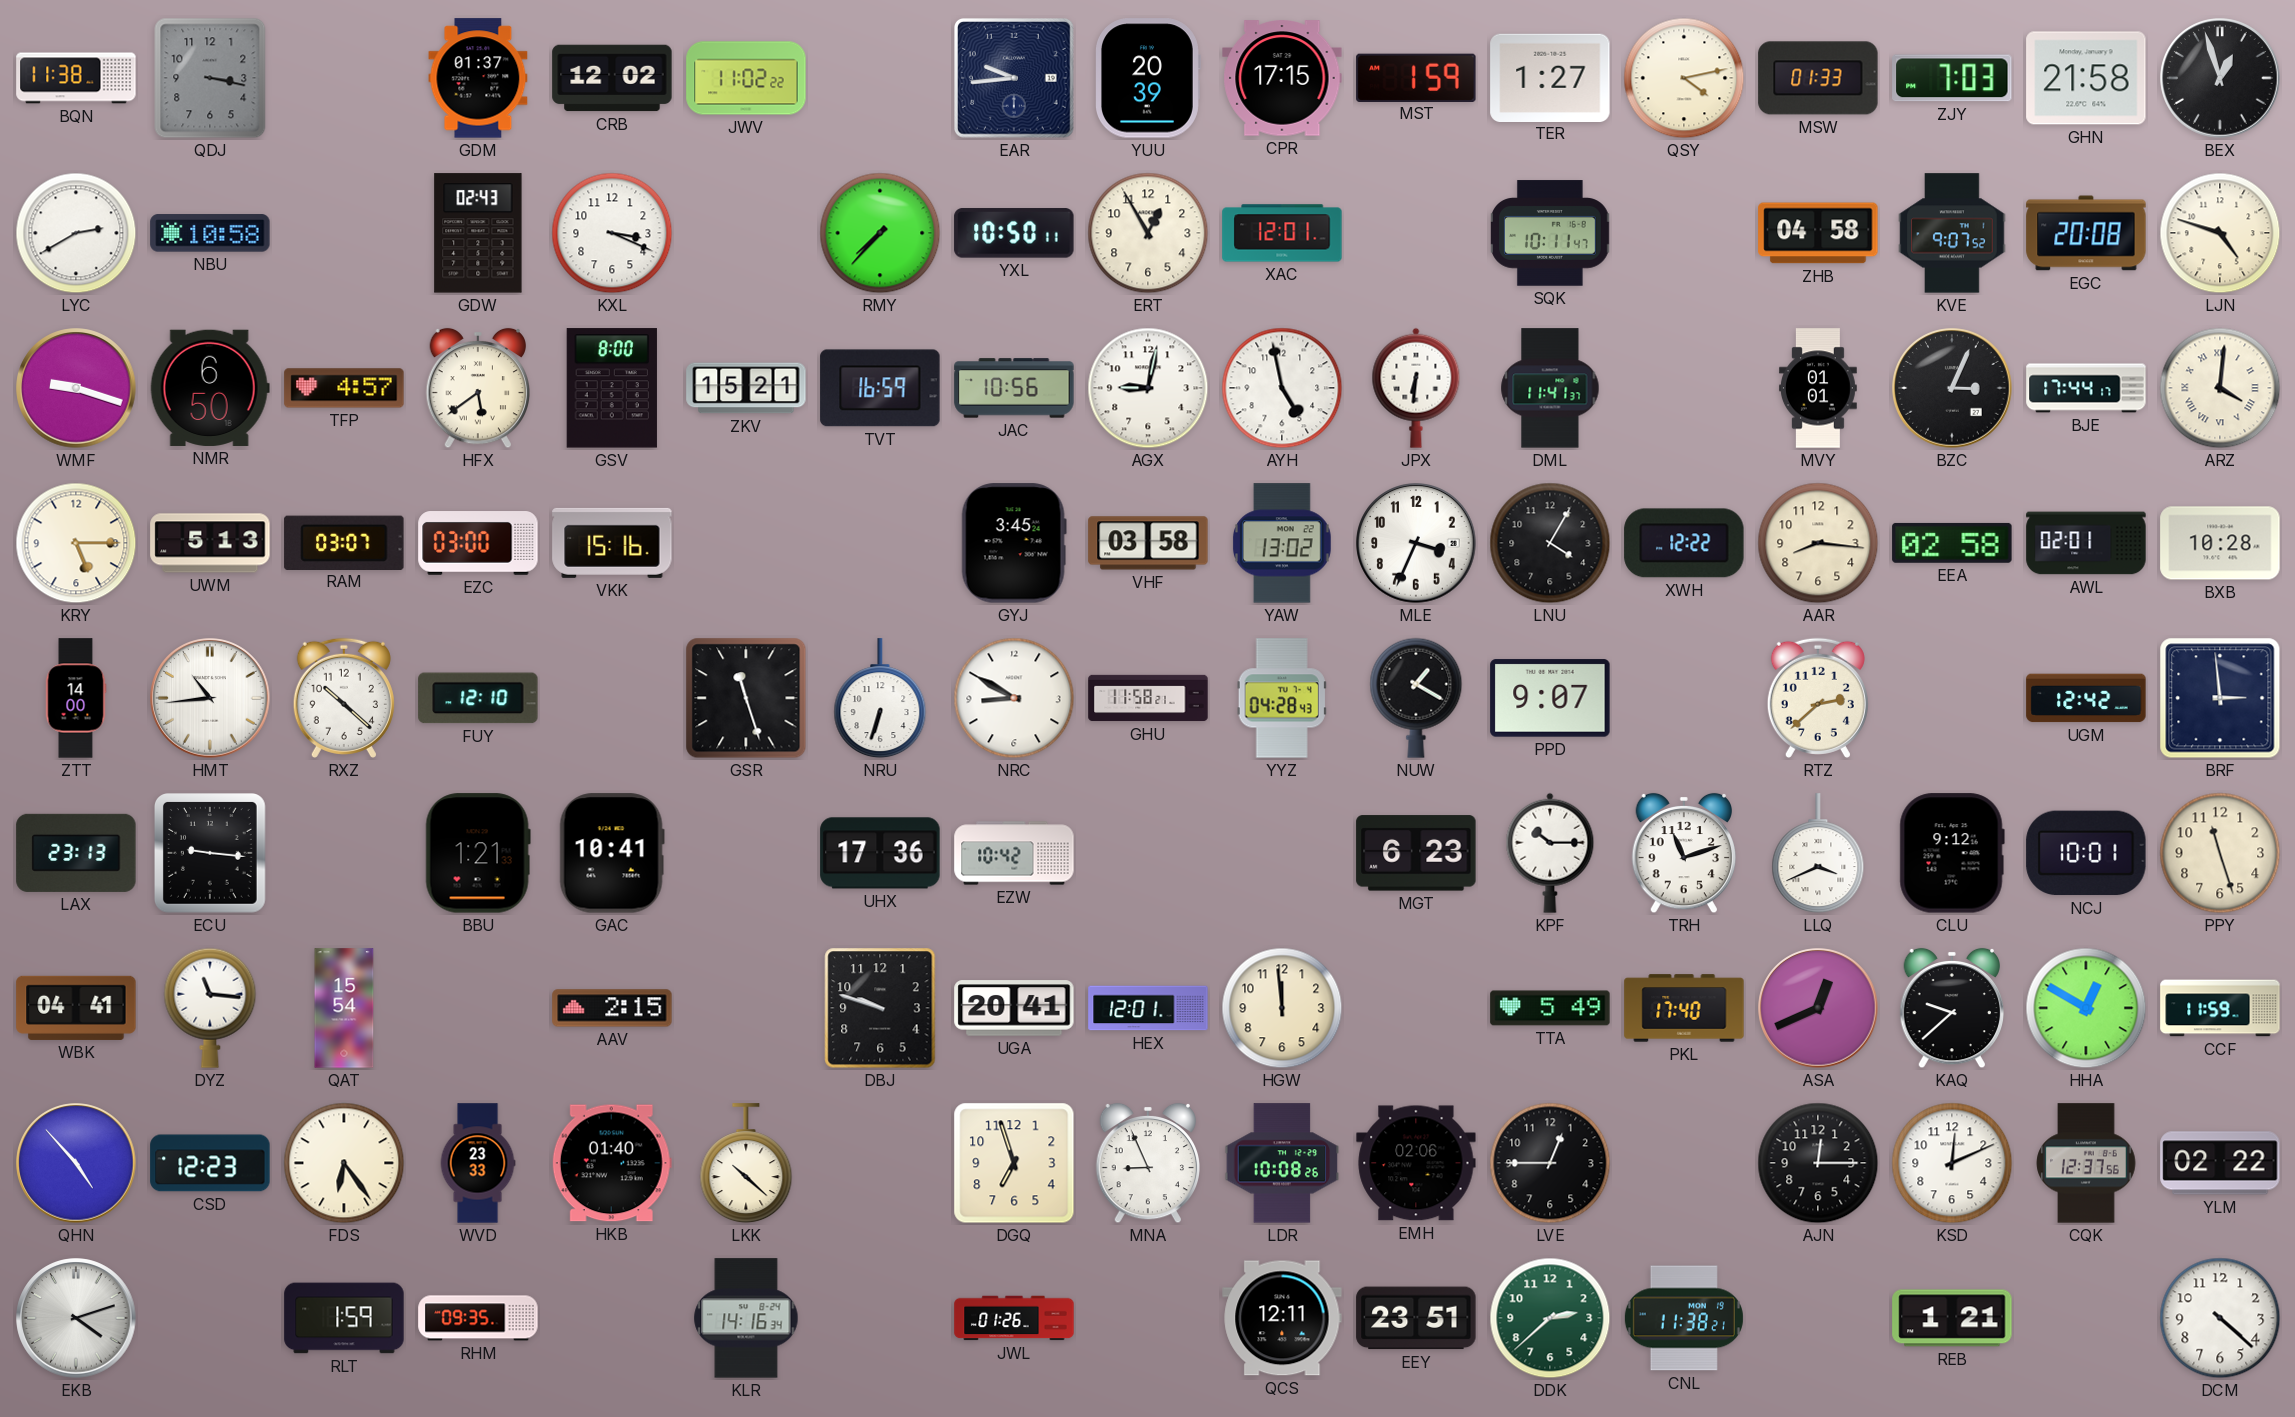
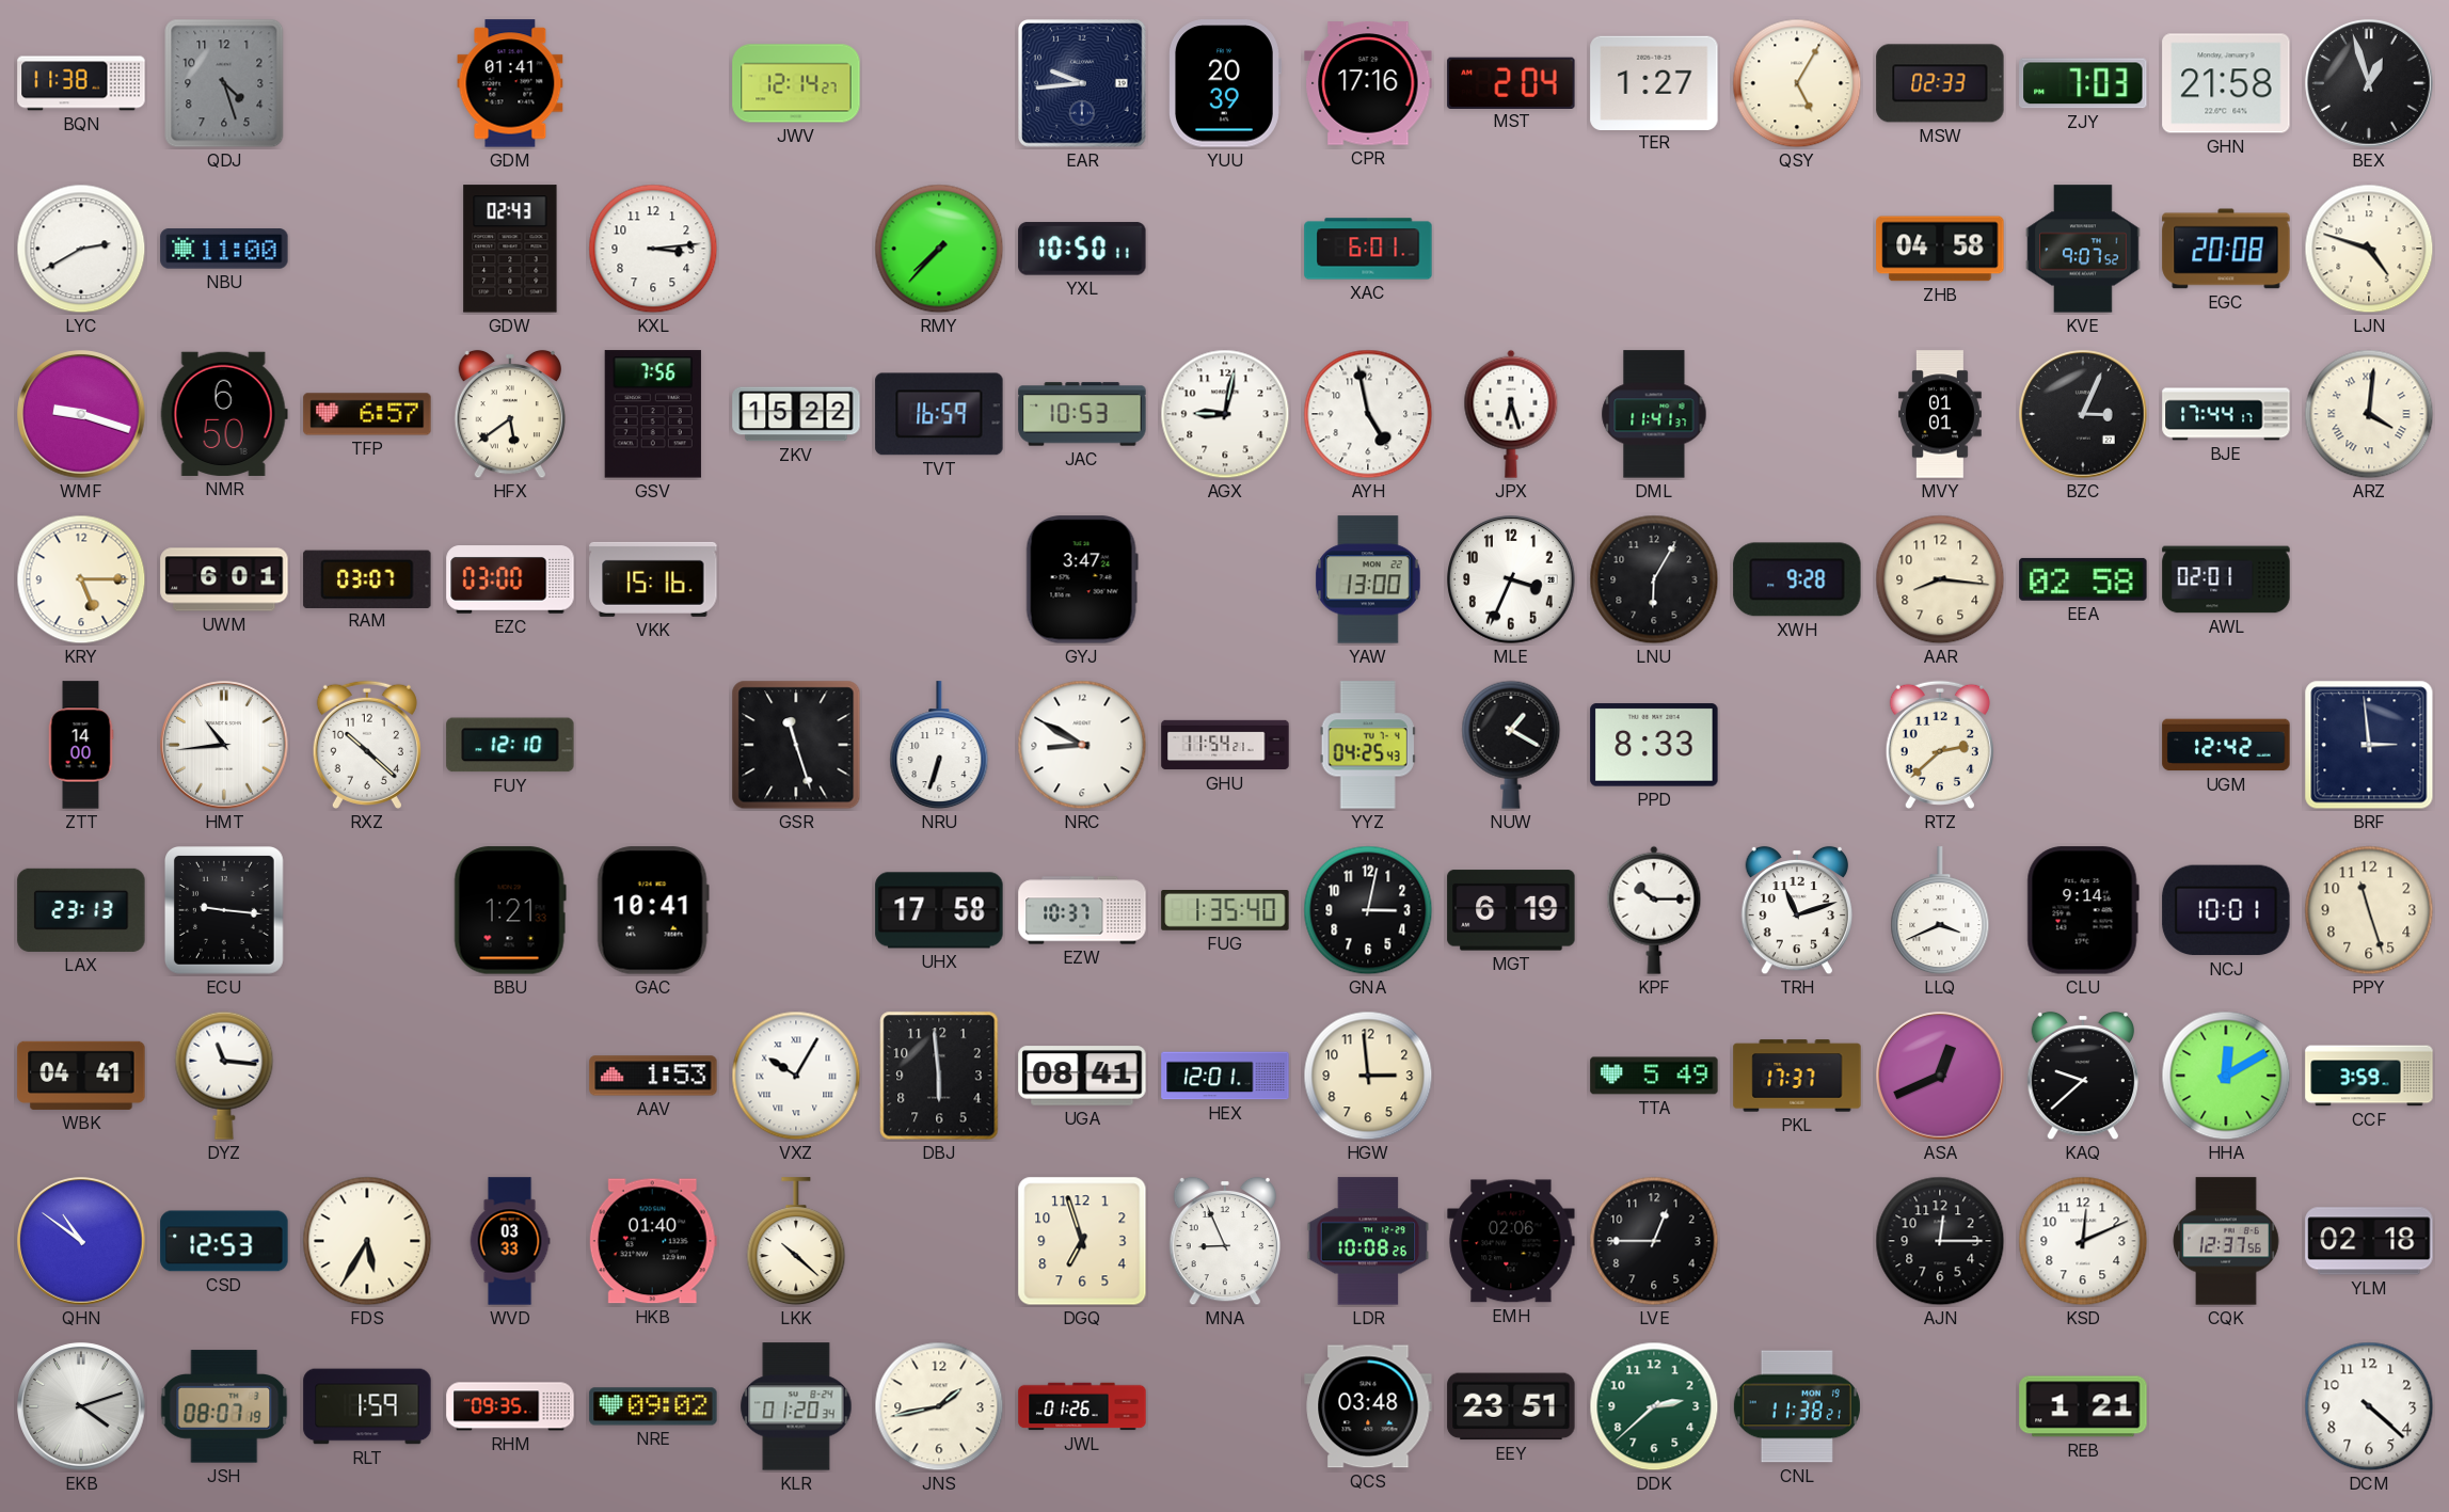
QDJ: 3:17 -> 4:27 (224, 83)
GDM: 01:37 -> 01:41 (510, 83)
CRB: 12:02 -> none (612, 78)
JWV: 11:02 -> 12:14 (796, 83)
CPR: 17:15 -> 17:16 (1368, 83)
MST: 1:59 -> 2:04 (1511, 82)
QSY: 4:13 -> 5:05 (1797, 83)
MSW: 01:33 -> 02:33 (1940, 83)
NBU: 10:58 -> 11:00 (224, 249)
KXL: 3:19 -> 3:14 (653, 249)
ERT: 12:55 -> none (1148, 233)
XAC: 12:01 -> 6:01 (1368, 249)
SQK: 10:11 -> none (1551, 233)
TFP: 4:57 -> 6:57 (367, 414)
GSV: 8:00 -> 7:56 (653, 414)
ZKV: 15:21 -> 15:22 (796, 414)
JAC: 10:56 -> 10:53 (1082, 414)
JPX: 6:31 -> 6:27 (1511, 414)
UWM: 5:13 -> 6:01 (224, 579)
GYJ: 3:45 -> 3:47 (1082, 579)
VHF: 03:58 -> none (1148, 543)
YAW: 13:02 -> 13:00 (1368, 579)
LNU: 4:05 -> 6:05 (1654, 579)
XWH: 12:22 -> 9:28 (1797, 579)
BXB: 10:28 -> none (2220, 543)
GHU: 11:58 -> 11:54 (1225, 745)
YYZ: 04:28 -> 04:25 (1368, 745)
PPD: 9:07 -> 8:33 (1654, 745)
UHX: 17:36 -> 17:58 (939, 910)
EZW: 10:42 -> 10:37 (1082, 910)
FUG: none -> 1:35 (1225, 911)
GNA: none -> 3:02 (1368, 910)
MGT: 6:23 -> 6:19 (1511, 910)
CLU: 9:12 -> 9:14 (2083, 910)
QAT: 15:54 -> none (344, 1008)
AAV: 2:15 -> 1:53 (653, 1076)
VXZ: none -> 10:05 (796, 1076)
DBJ: 9:48 -> 5:59 (939, 1076)
UGA: 20:41 -> 08:41 (1082, 1076)
HGW: 11:59 -> 2:59 (1368, 1076)
PKL: 17:40 -> 17:37 (1797, 1076)
HHA: 12:50 -> 12:10 (2226, 1076)
CCF: 11:59 -> 3:59 (2369, 1076)
QHN: 4:53 -> 10:51 (81, 1241)
CSD: 12:23 -> 12:53 (224, 1241)
FDS: 6:24 -> 5:35 (367, 1241)
WVD: 23:33 -> 03:33 (510, 1241)
YLM: 02:22 -> 02:18 (2369, 1241)
JSH: none -> 08:07 (224, 1406)
NRE: none -> 09:02 (653, 1406)
KLR: 14:16 -> 01:20 (796, 1406)
JNS: none -> 1:43 (939, 1406)
QCS: 12:11 -> 03:48 (1368, 1406)
